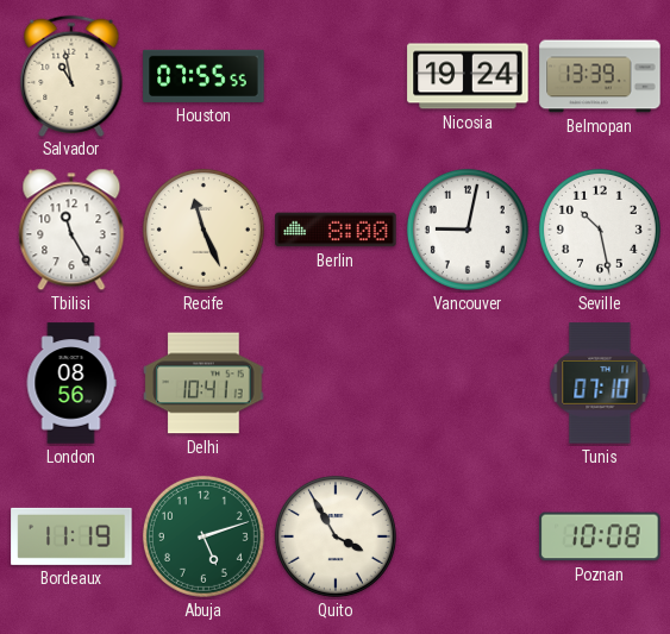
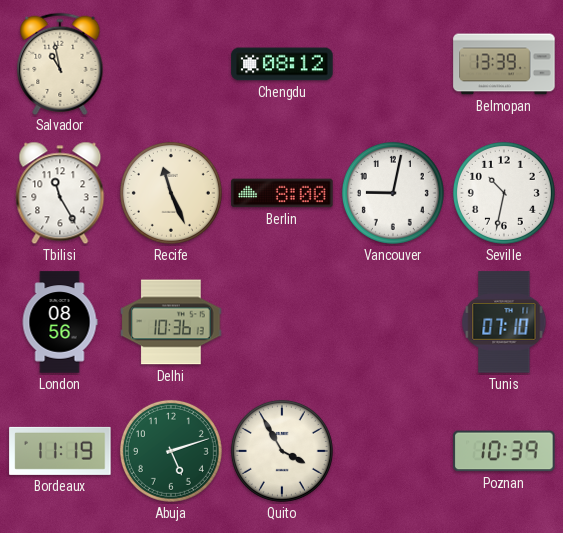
Houston: 07:55 -> none (203, 76)
Chengdu: none -> 08:12 (282, 64)
Nicosia: 19:24 -> none (468, 76)
Seville: 10:28 -> 10:32 (504, 193)
Delhi: 10:41 -> 10:36 (171, 322)
Poznan: 10:08 -> 10:39 (504, 451)
